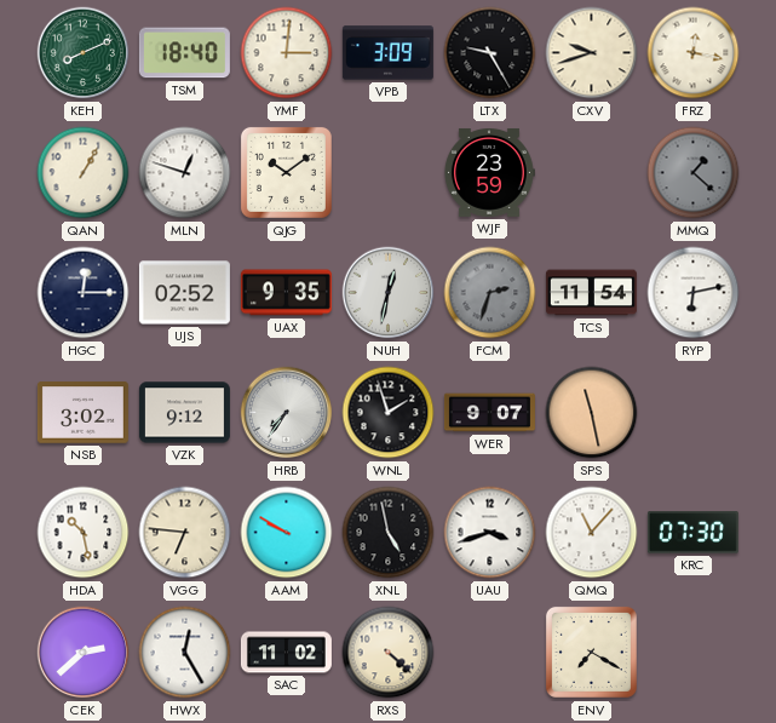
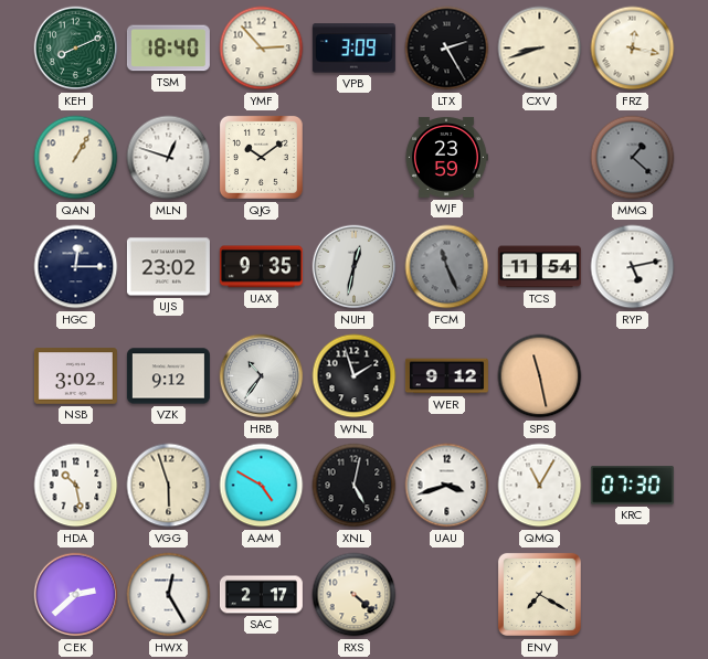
YMF: 3:01 -> 2:53 (262, 49)
LTX: 9:25 -> 2:25 (447, 49)
CXV: 9:42 -> 8:42 (540, 49)
UJS: 02:52 -> 23:02 (168, 267)
FCM: 2:33 -> 11:26 (447, 267)
RYP: 6:13 -> 5:13 (633, 267)
HRB: 7:36 -> 10:36 (262, 376)
WER: 9:07 -> 9:12 (446, 376)
VGG: 6:46 -> 5:57 (169, 486)
AAM: 9:50 -> 4:50 (262, 486)
XNL: 4:58 -> 5:02 (355, 486)
QMQ: 11:07 -> 11:05 (540, 486)
SAC: 11:02 -> 2:17 (261, 595)
